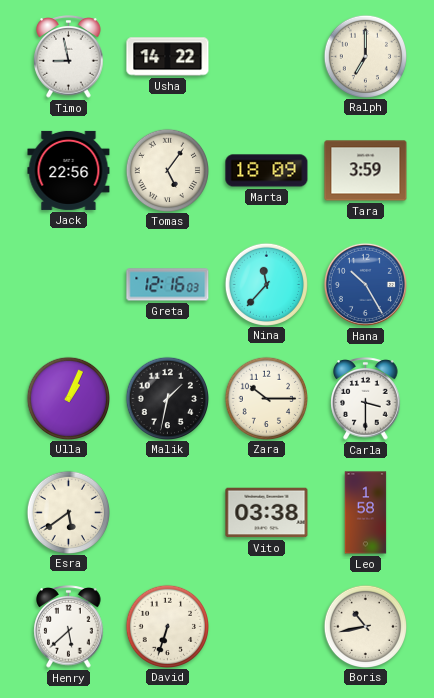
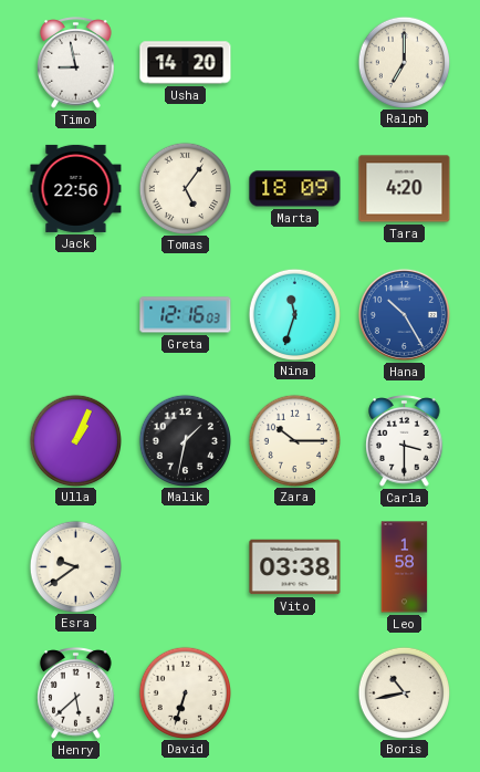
Usha: 14:22 -> 14:20 (186, 63)
Tara: 3:59 -> 4:20 (405, 189)
Nina: 11:37 -> 11:33 (294, 314)
Esra: 5:39 -> 9:39 (75, 566)
